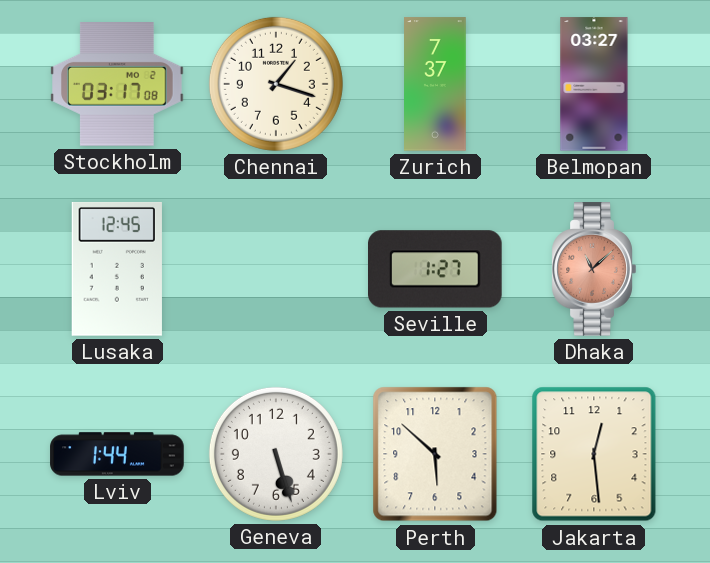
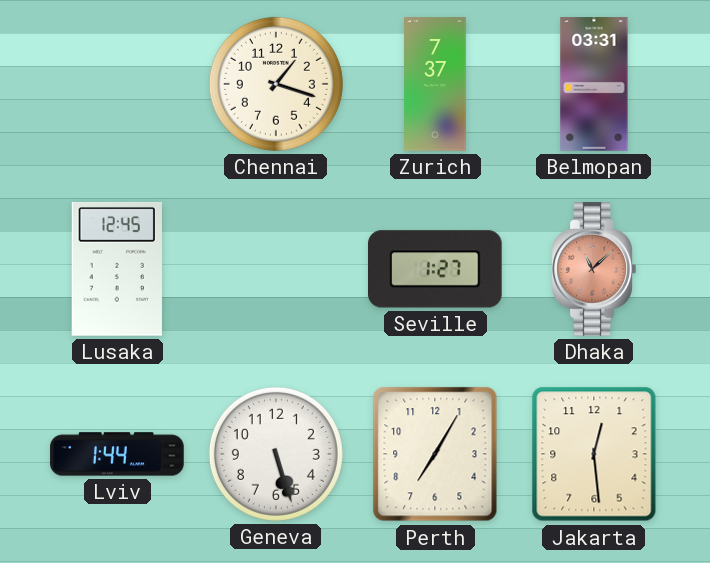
Stockholm: 03:17 -> none (117, 85)
Belmopan: 03:27 -> 03:31 (594, 84)
Perth: 5:52 -> 7:05 (435, 454)
